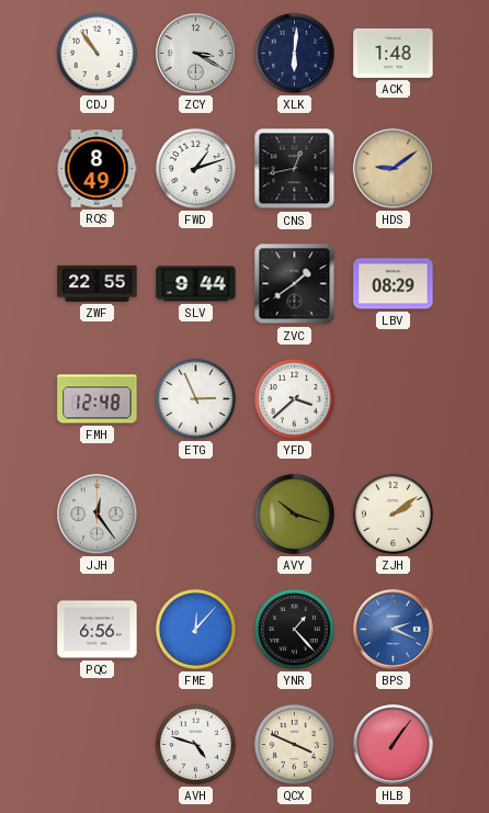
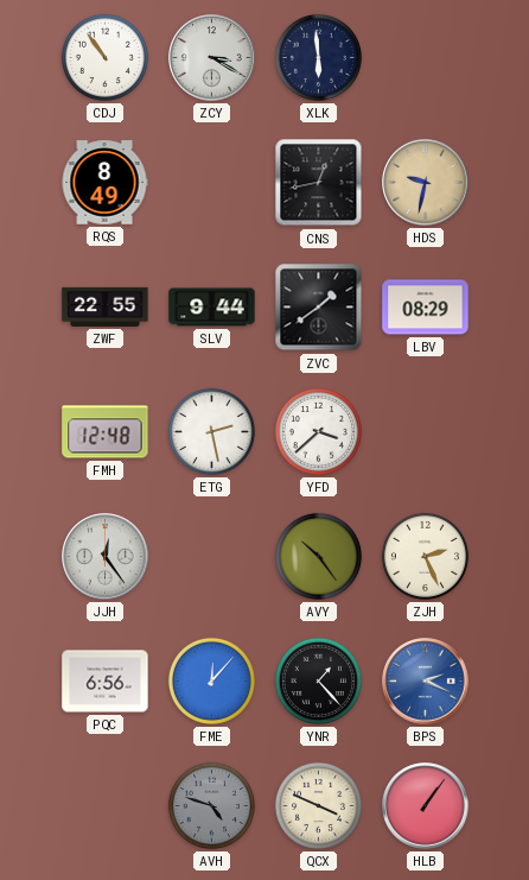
XLK: 6:01 -> 5:59 (318, 57)
ACK: 1:48 -> none (394, 53)
FWD: 1:12 -> none (195, 168)
HDS: 9:09 -> 9:32 (426, 183)
ETG: 2:56 -> 2:28 (211, 431)
AVY: 10:18 -> 10:24 (318, 556)
ZJH: 2:09 -> 2:26 (425, 556)
AVH dial: white -> grey (211, 805)
